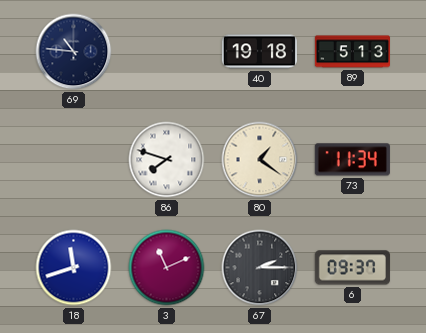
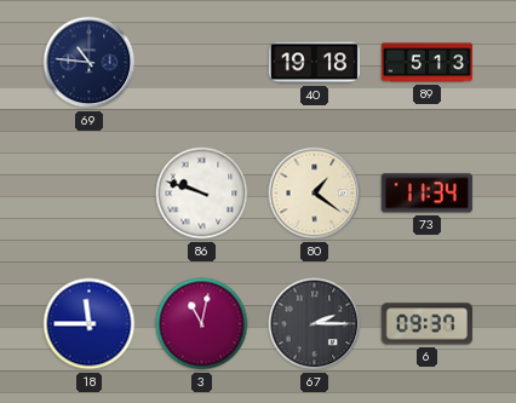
86: 7:48 -> 9:48 (202, 194)
18: 11:42 -> 11:45 (90, 324)
3: 11:11 -> 11:02 (202, 324)
